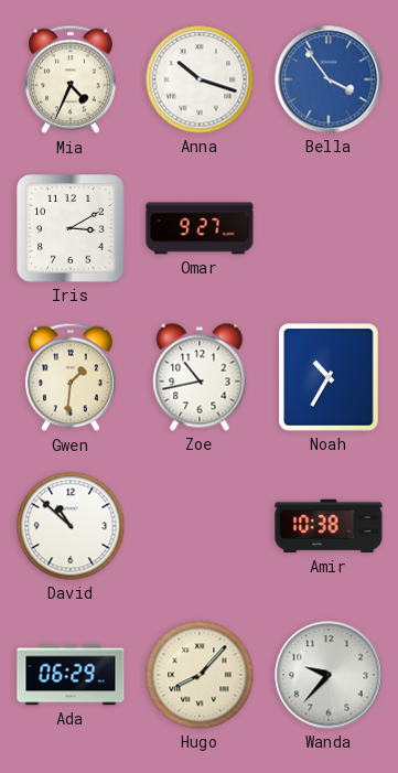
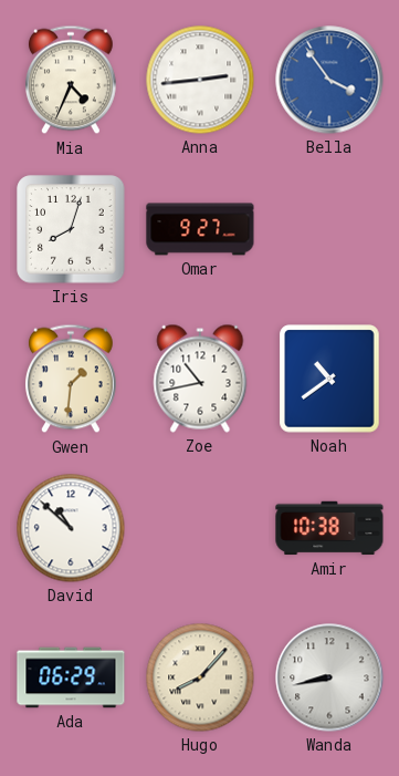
Anna: 10:18 -> 2:44 (200, 80)
Iris: 3:10 -> 8:03 (71, 229)
Noah: 10:35 -> 10:39 (329, 379)
Wanda: 9:37 -> 8:43 (329, 677)
